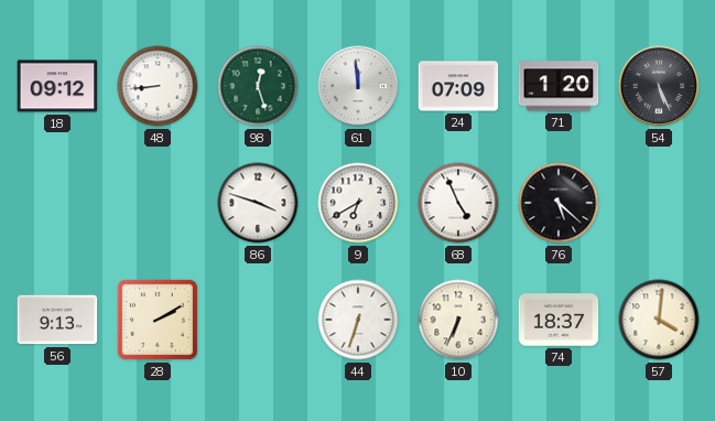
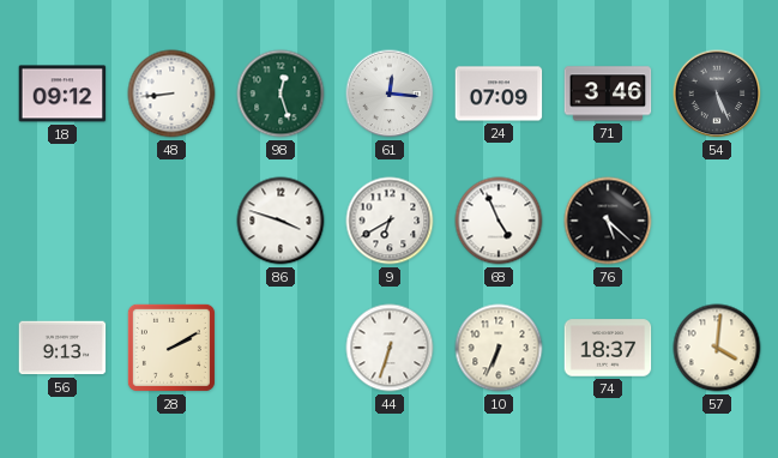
61: 11:59 -> 12:16 (390, 94)
71: 1:20 -> 3:46 (608, 94)
